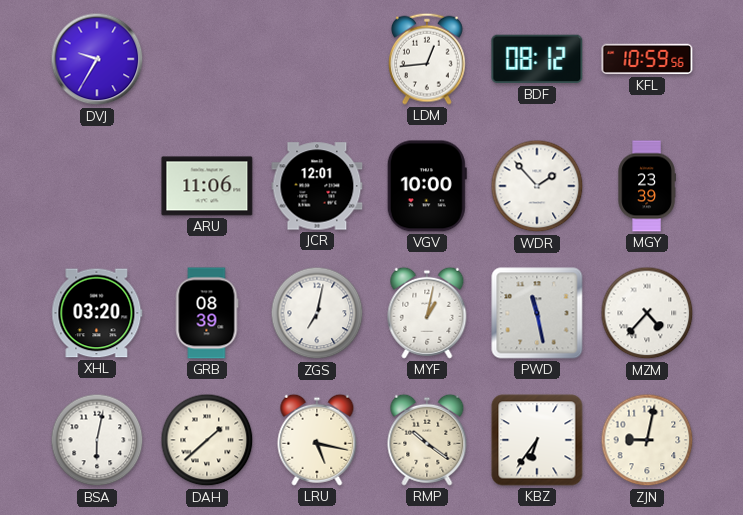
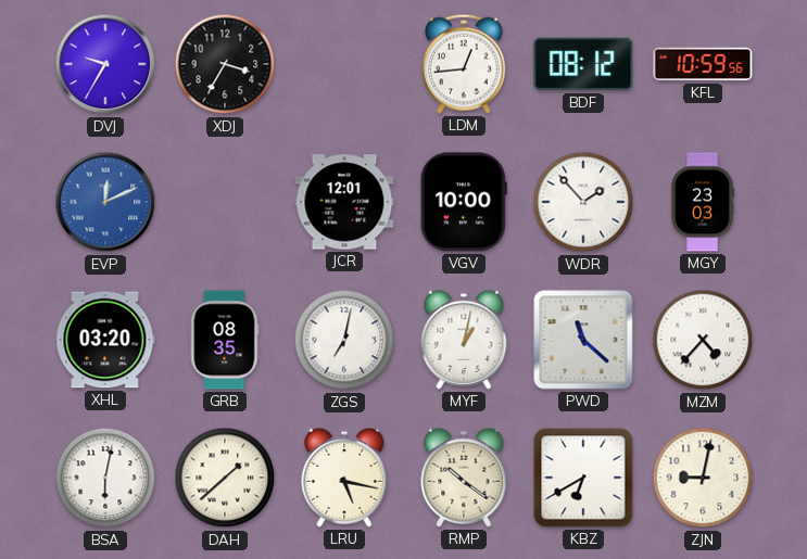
XDJ: none -> 3:35 (225, 64)
EVP: none -> 12:11 (105, 202)
ARU: 11:06 -> none (207, 186)
MGY: 23:39 -> 23:03 (703, 202)
GRB: 08:39 -> 08:35 (225, 340)
PWD: 11:28 -> 11:22 (583, 340)
KBZ: 6:36 -> 6:40 (583, 478)
